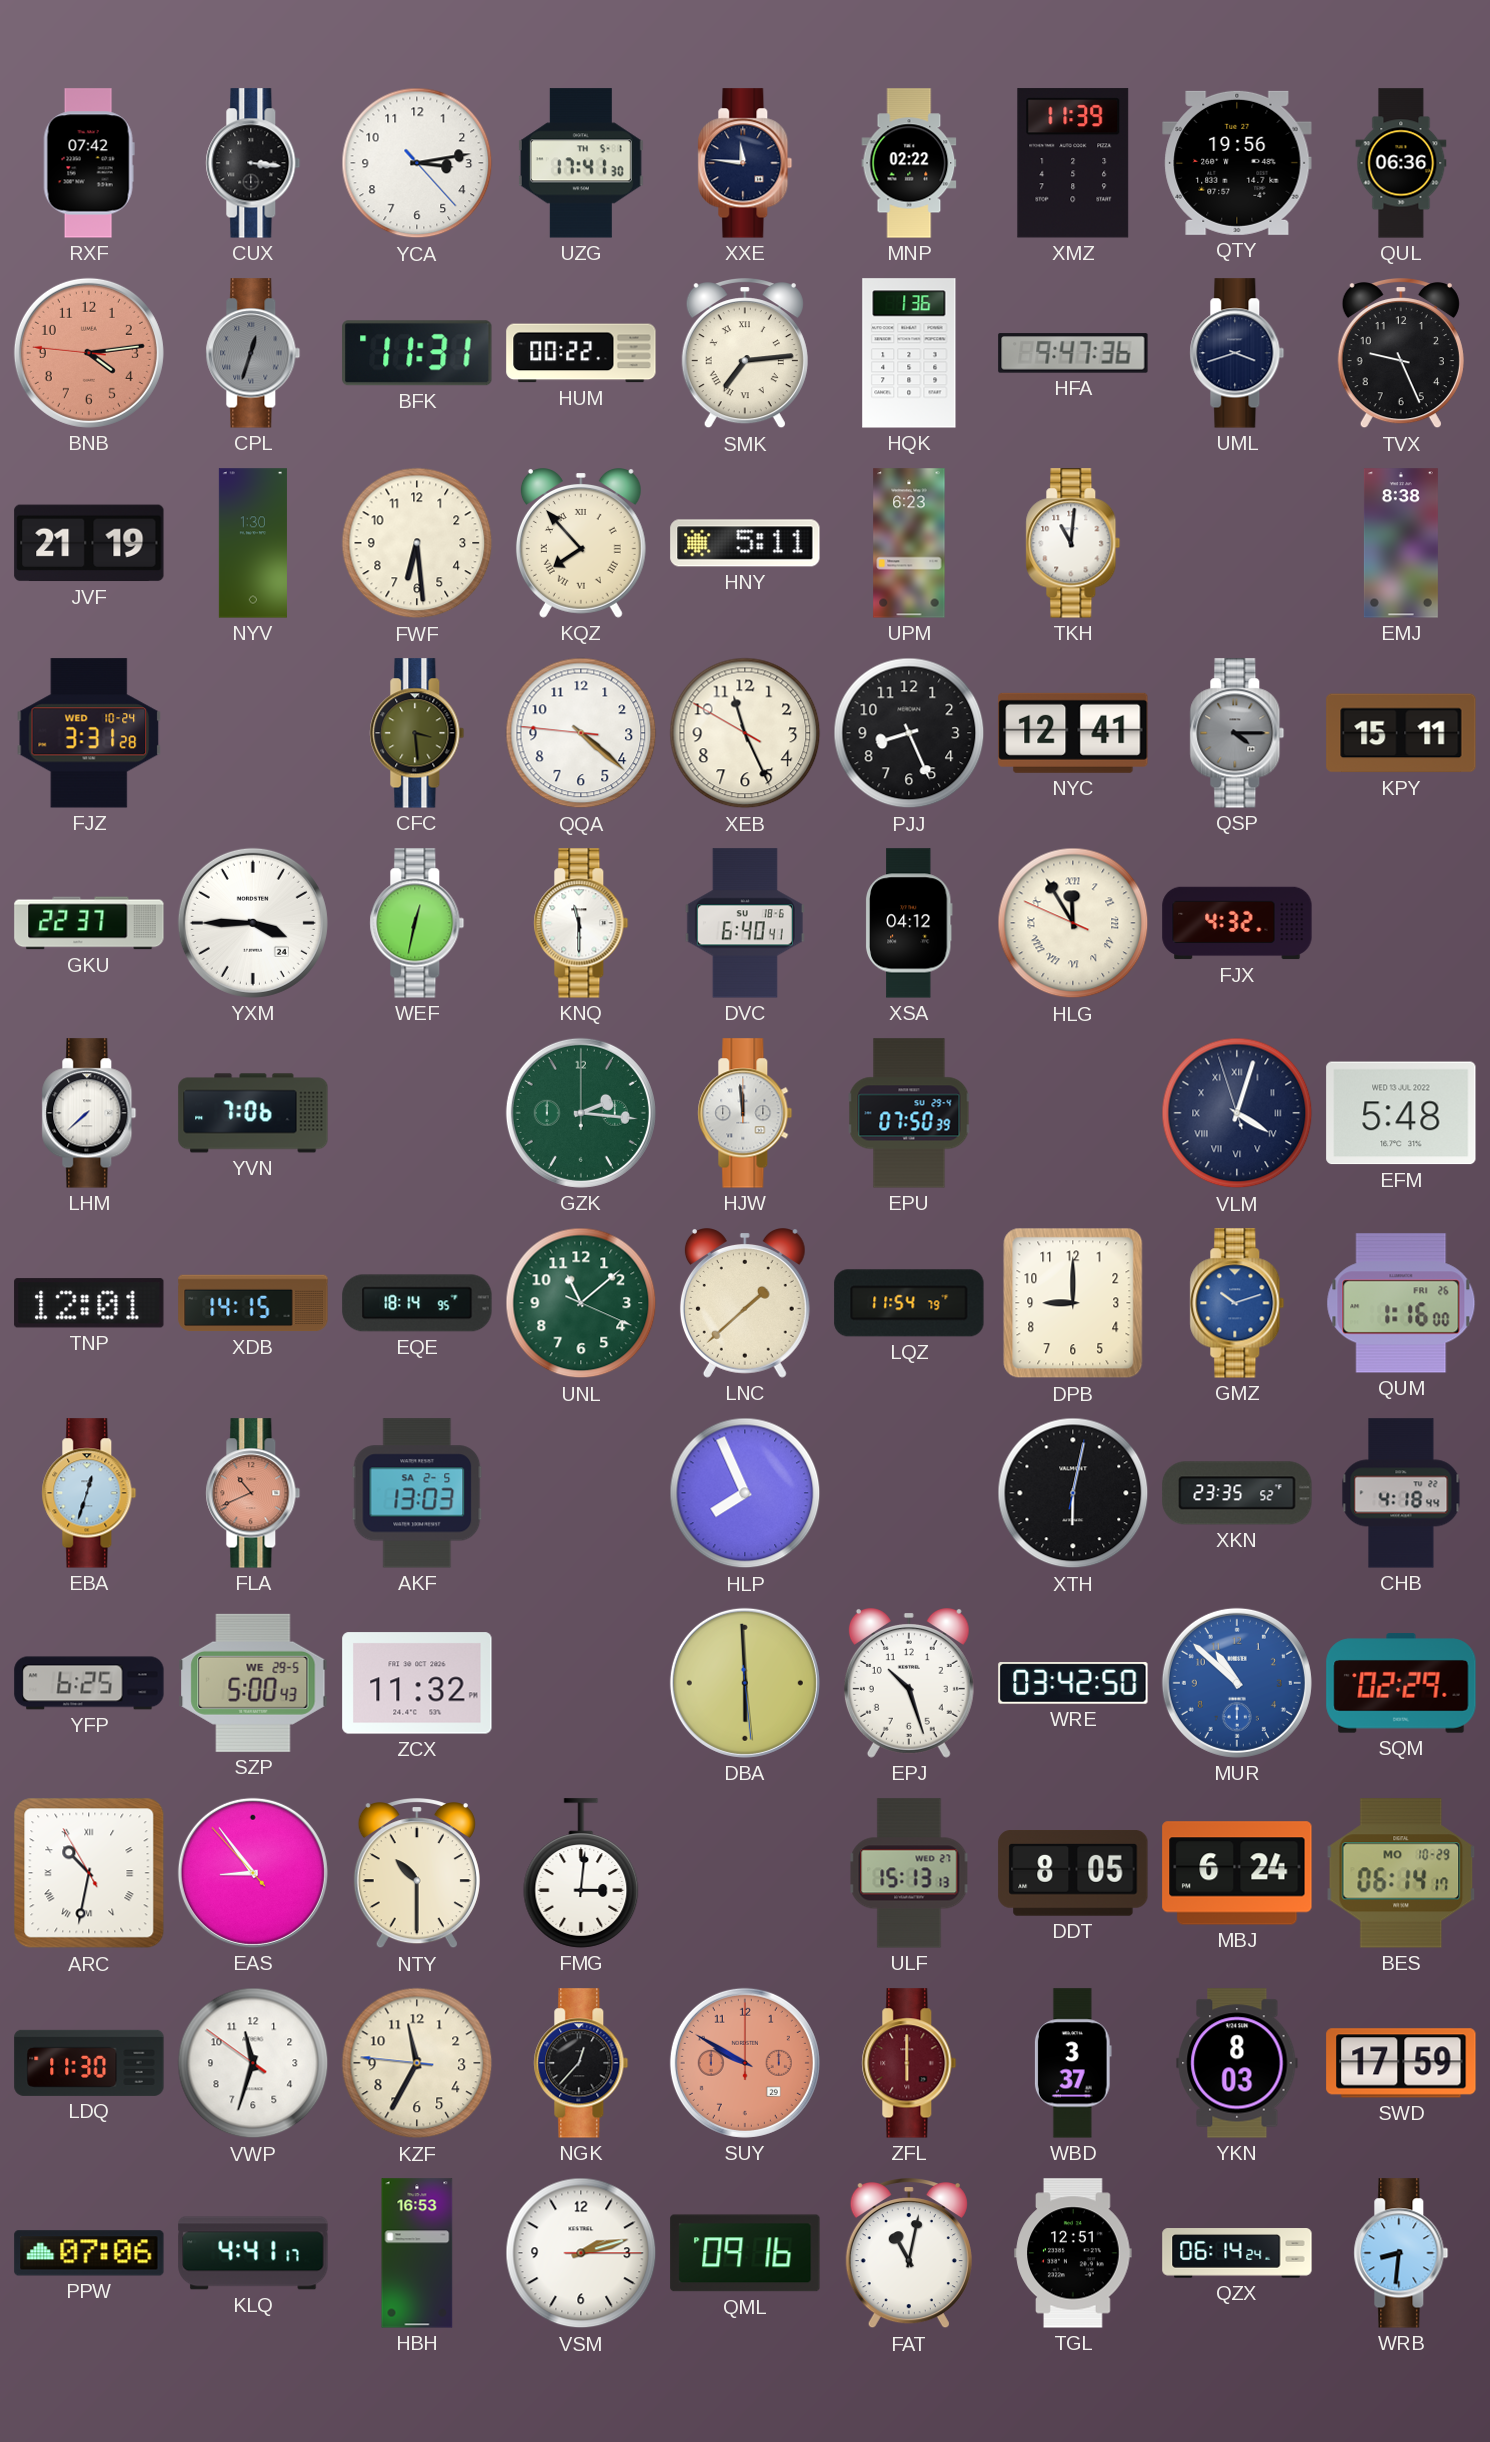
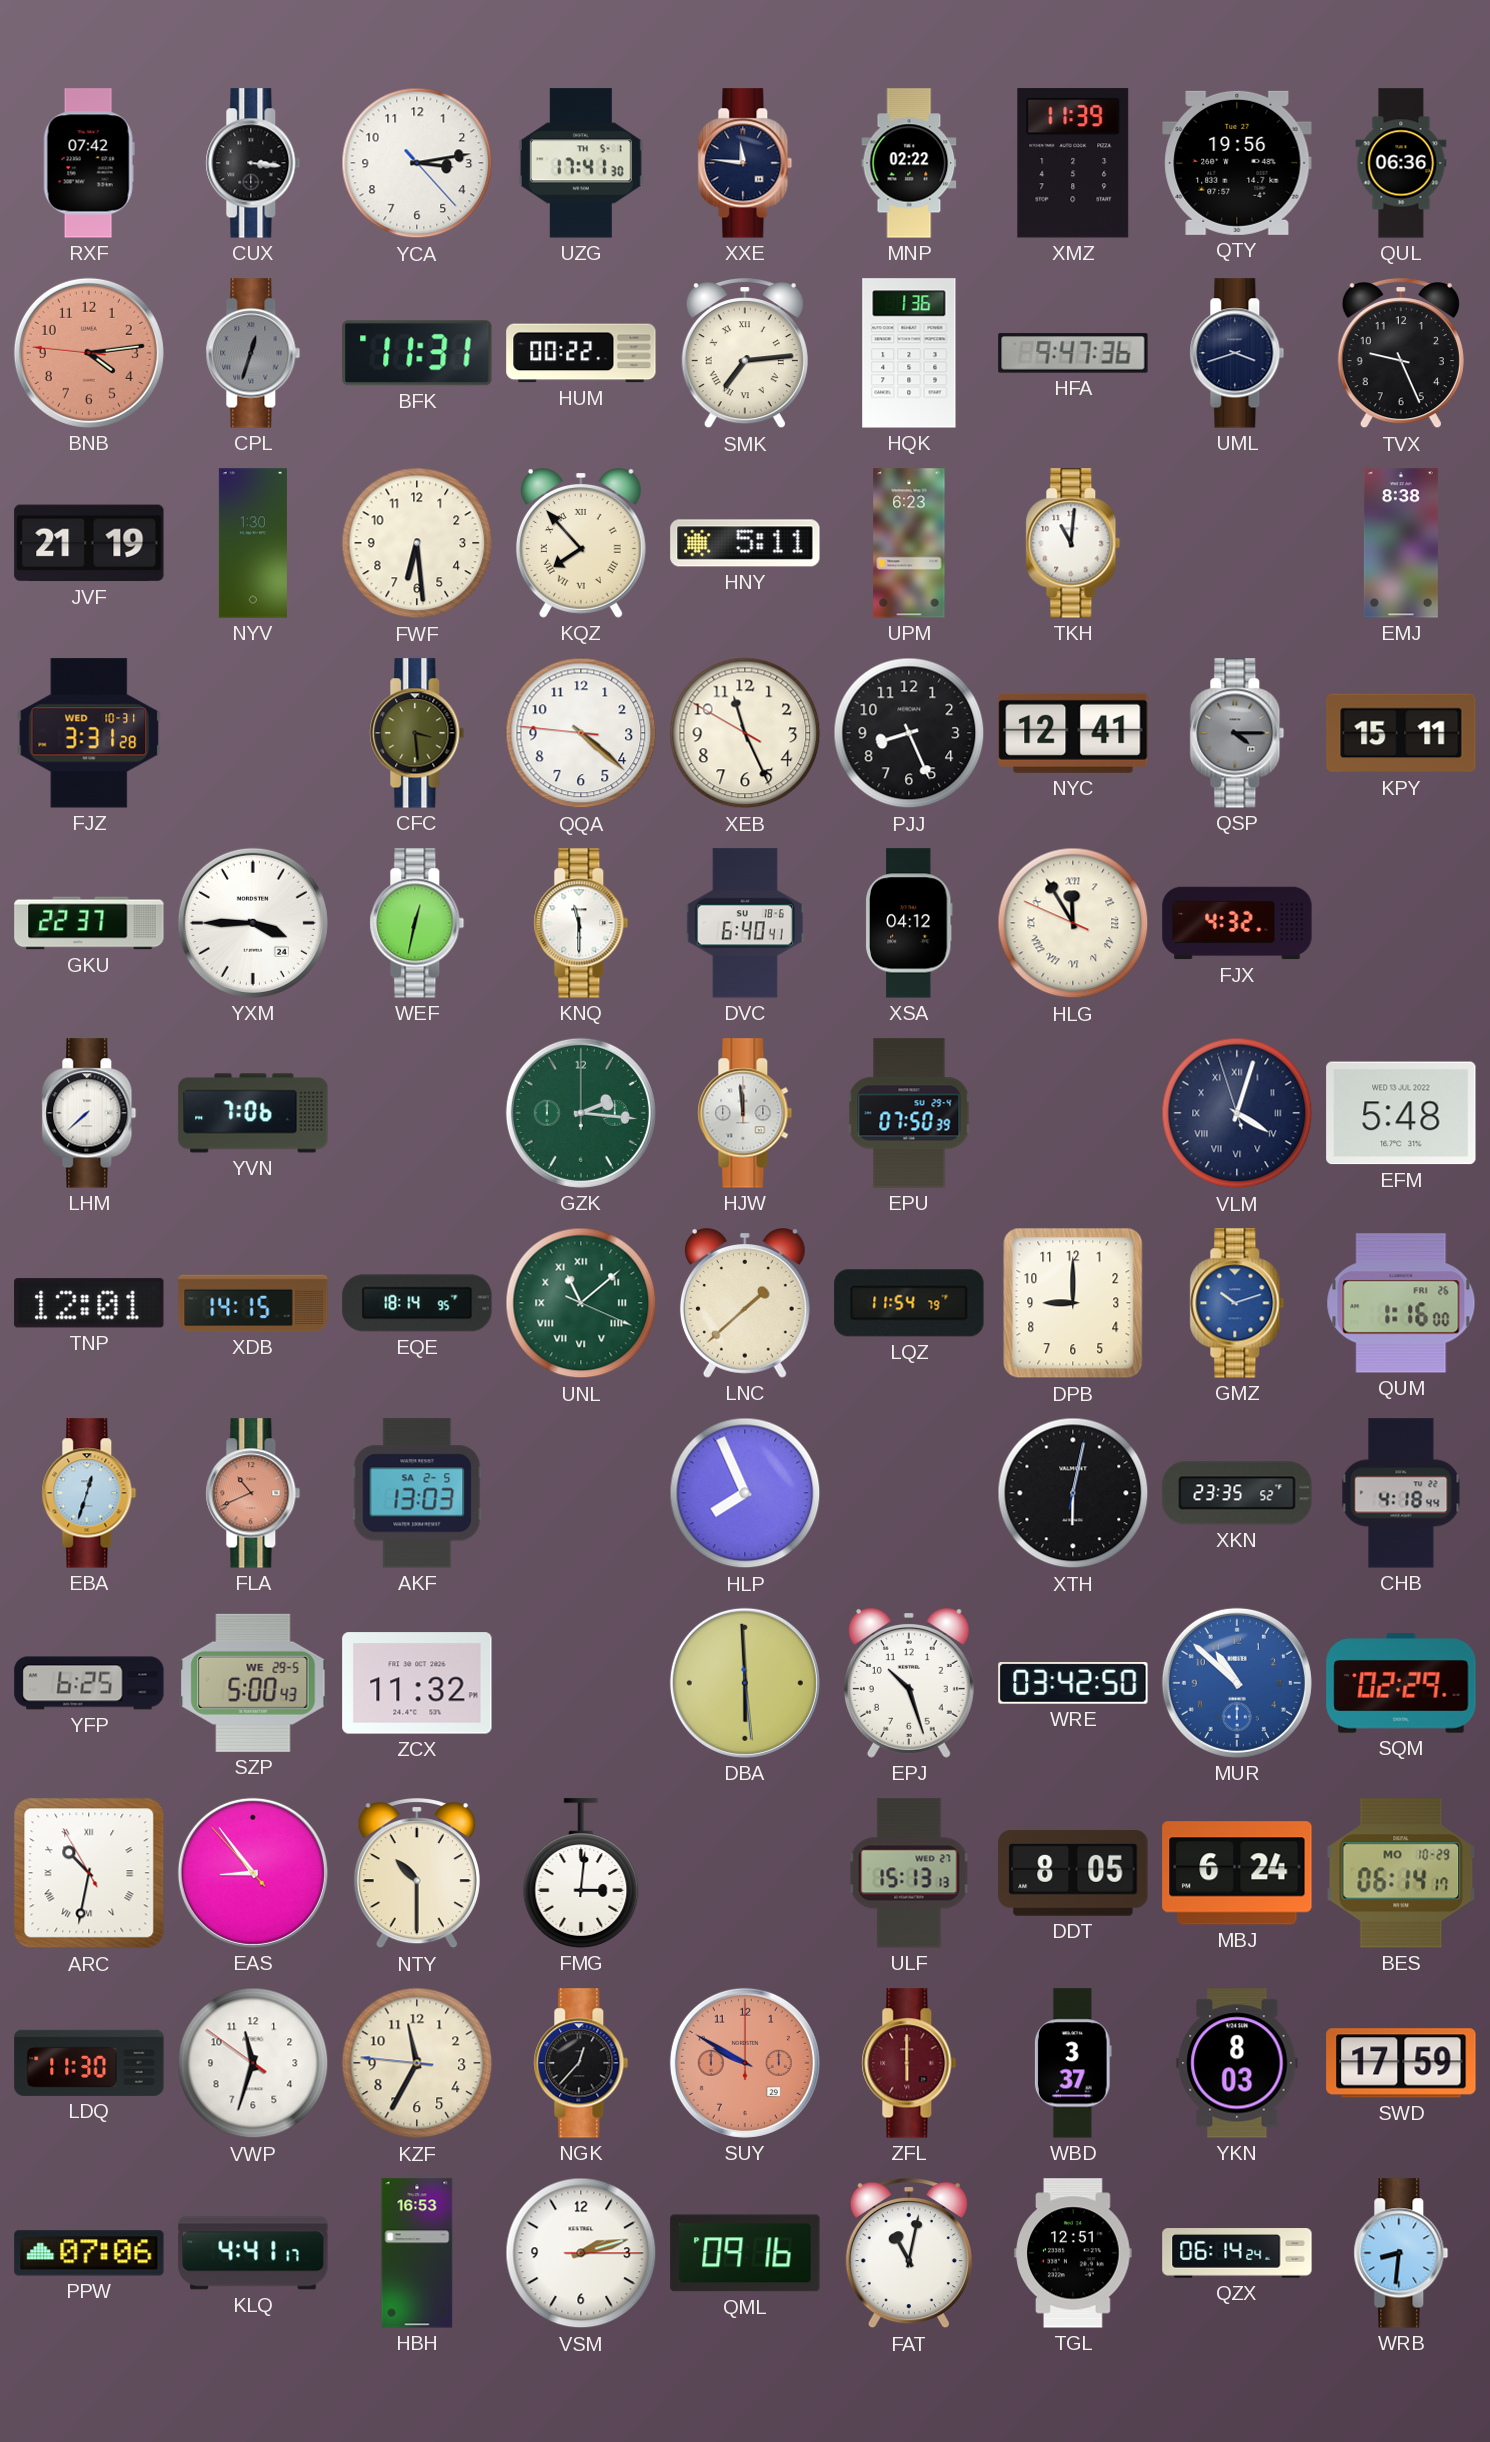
FJZ date: WED 10-24 -> WED 10-31 (89, 733)
UNL numerals: Arabic -> Roman (581, 1303)
